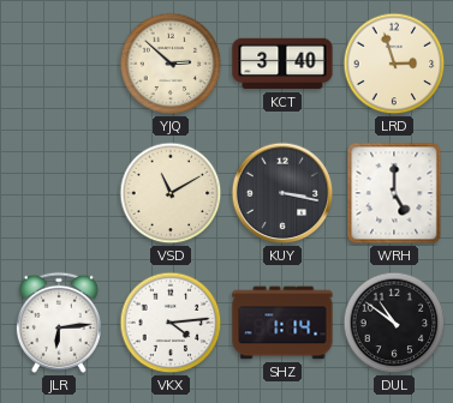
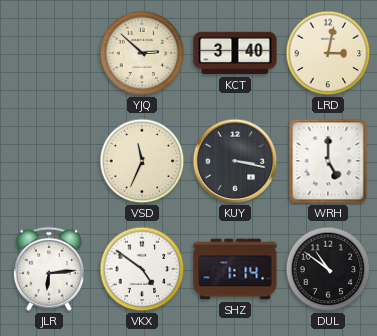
LRD: 2:57 -> 3:02 (328, 53)
VSD: 11:10 -> 11:34 (142, 161)
VKX: 4:14 -> 4:51 (142, 269)
